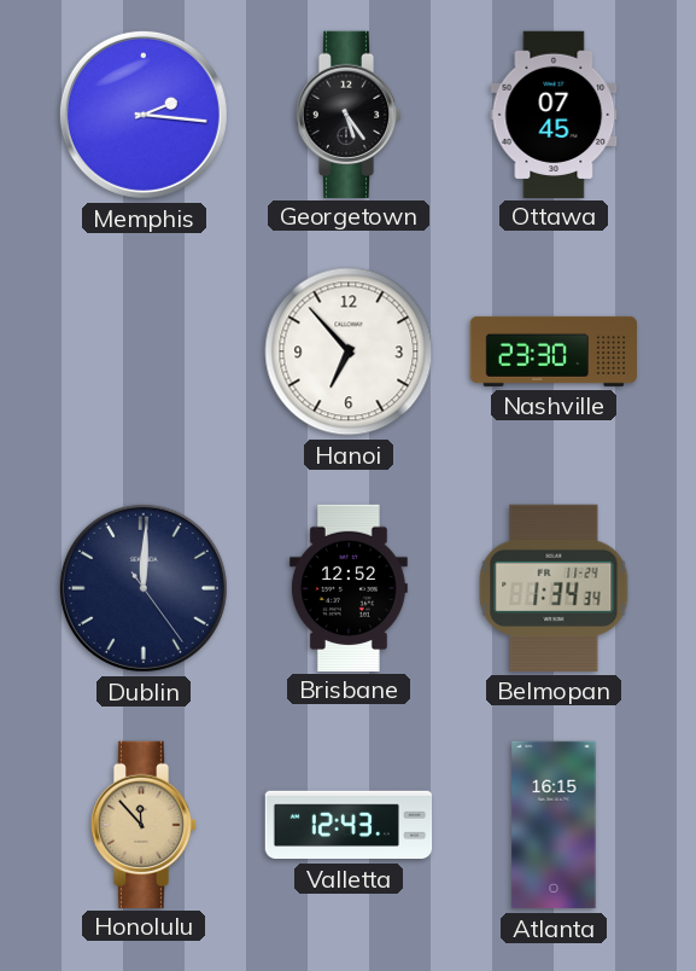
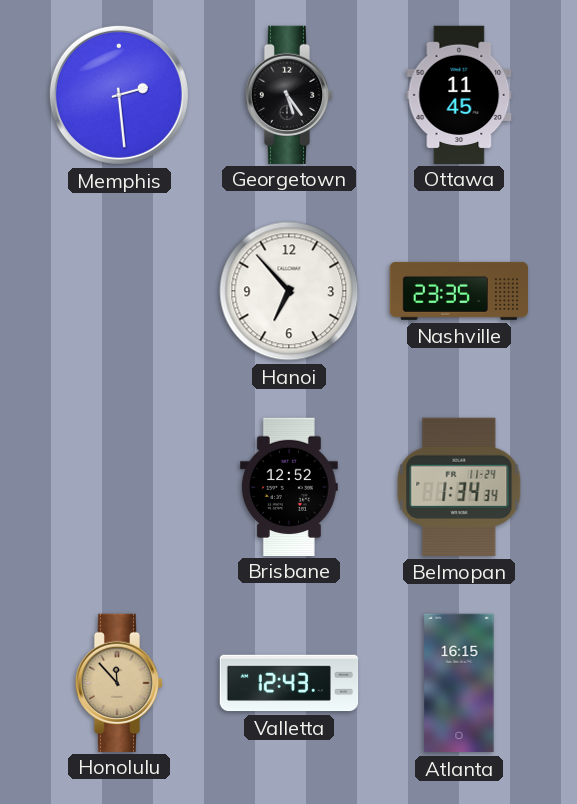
Memphis: 2:16 -> 2:29 (119, 95)
Ottawa: 07:45 -> 11:45 (459, 94)
Nashville: 23:30 -> 23:35 (458, 291)
Dublin: 12:00 -> none (144, 588)
